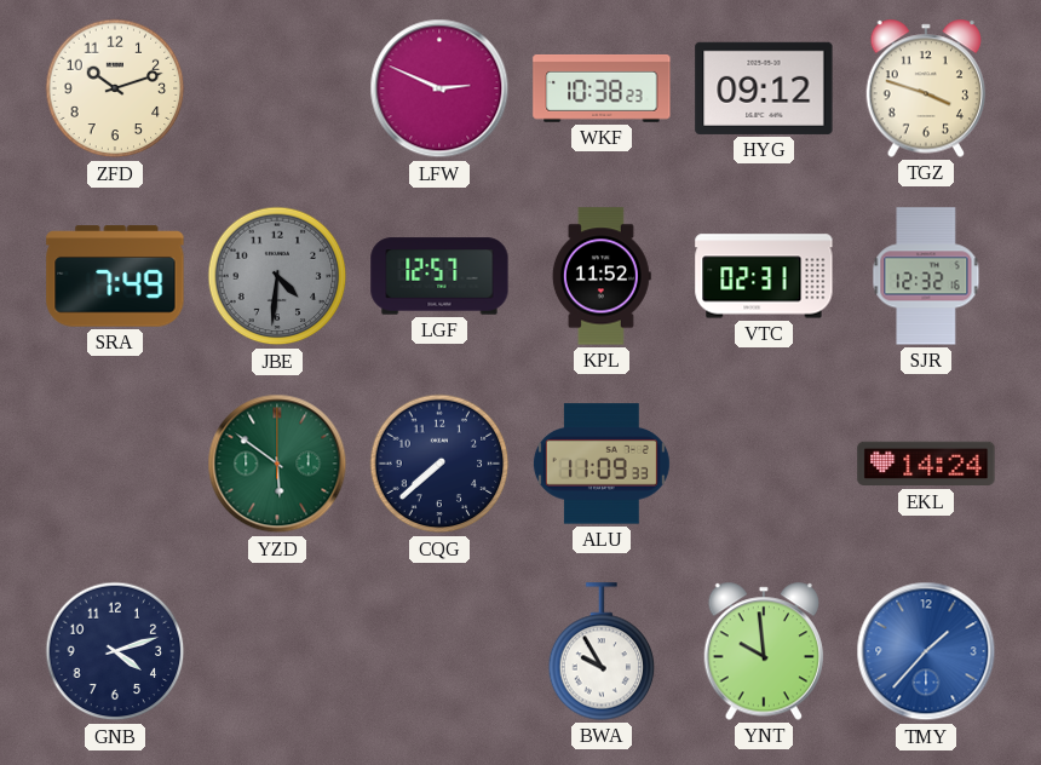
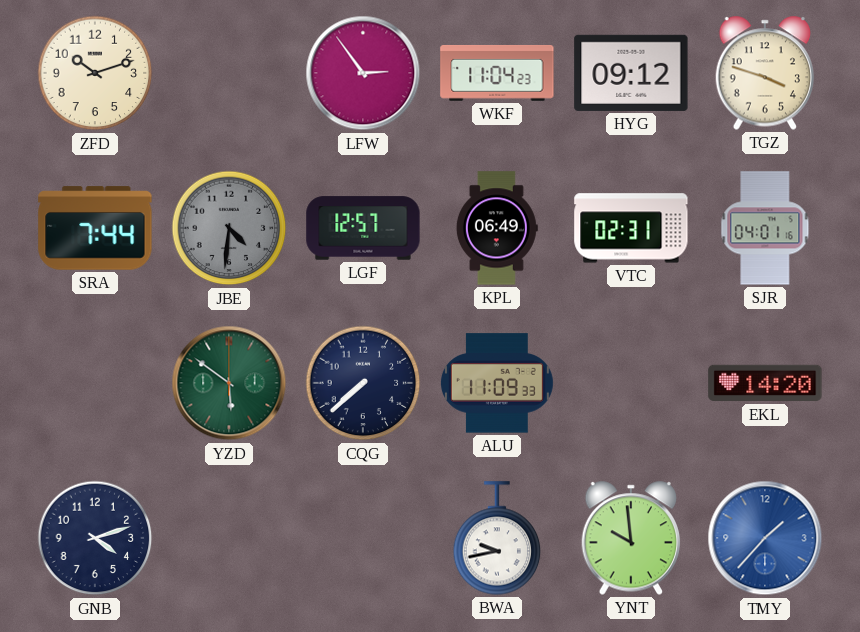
LFW: 2:49 -> 2:54 (363, 73)
WKF: 10:38 -> 11:04 (497, 73)
SRA: 7:49 -> 7:44 (95, 228)
KPL: 11:52 -> 06:49 (497, 228)
SJR: 12:32 -> 04:01 (765, 228)
EKL: 14:24 -> 14:20 (765, 383)
BWA: 9:55 -> 9:43 (497, 538)
